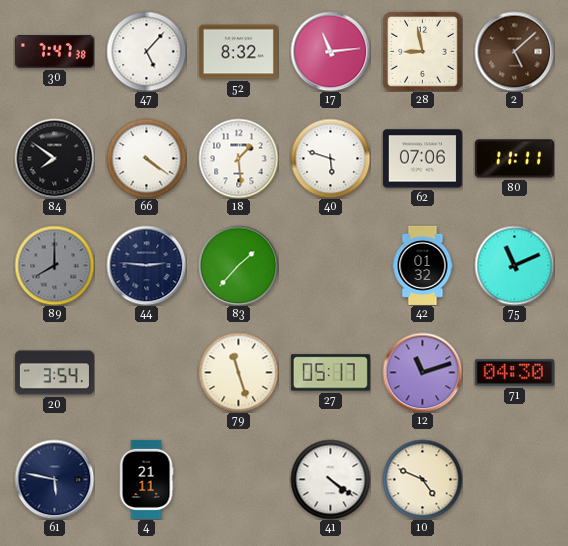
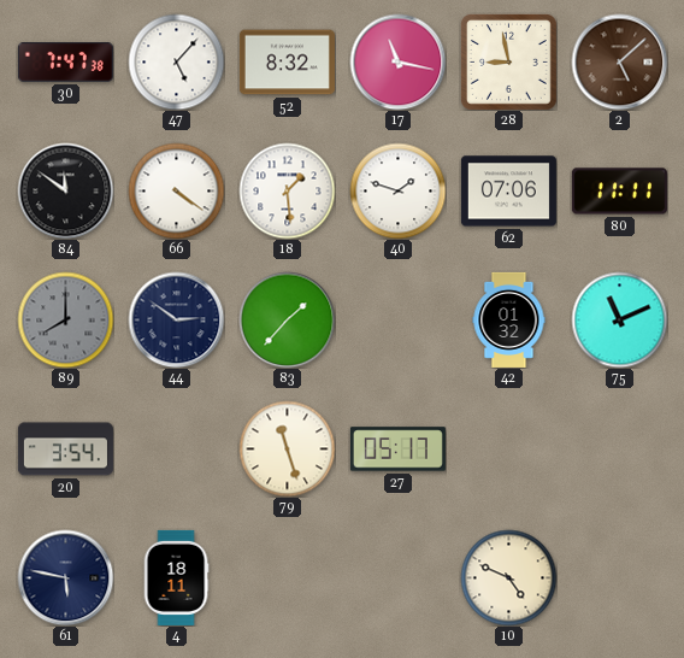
17: 11:14 -> 11:17 (397, 61)
84: 7:51 -> 11:51 (65, 190)
40: 5:48 -> 1:48 (397, 190)
44: 2:46 -> 2:51 (176, 319)
12: 11:12 -> none (422, 372)
71: 04:30 -> none (514, 373)
4: 21:11 -> 18:11 (176, 577)
41: 4:21 -> none (330, 479)
